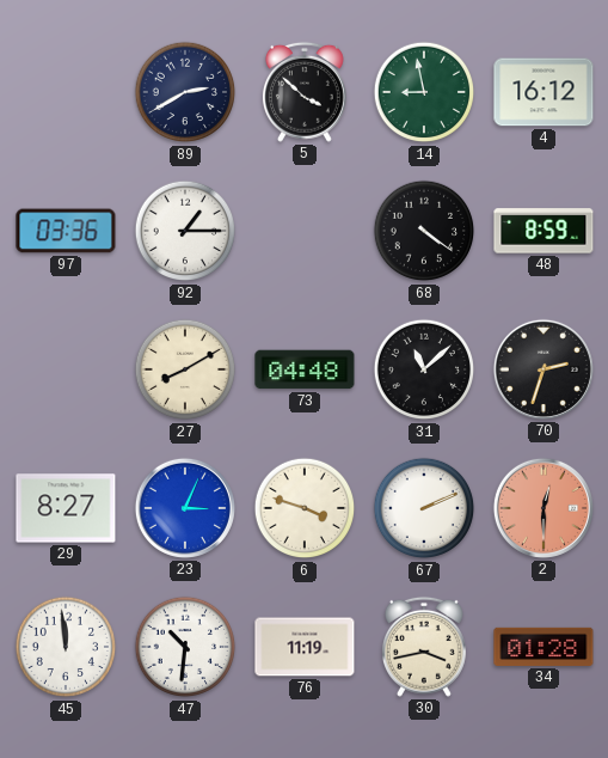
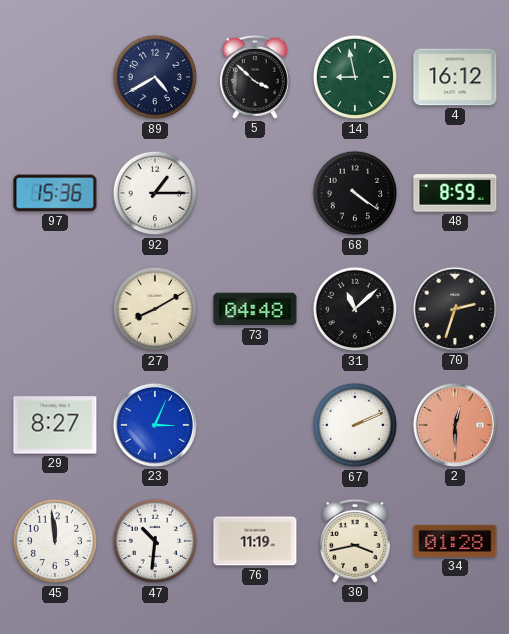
89: 2:40 -> 4:40 (155, 77)
97: 03:36 -> 15:36 (55, 193)
6: 3:48 -> none (305, 508)
